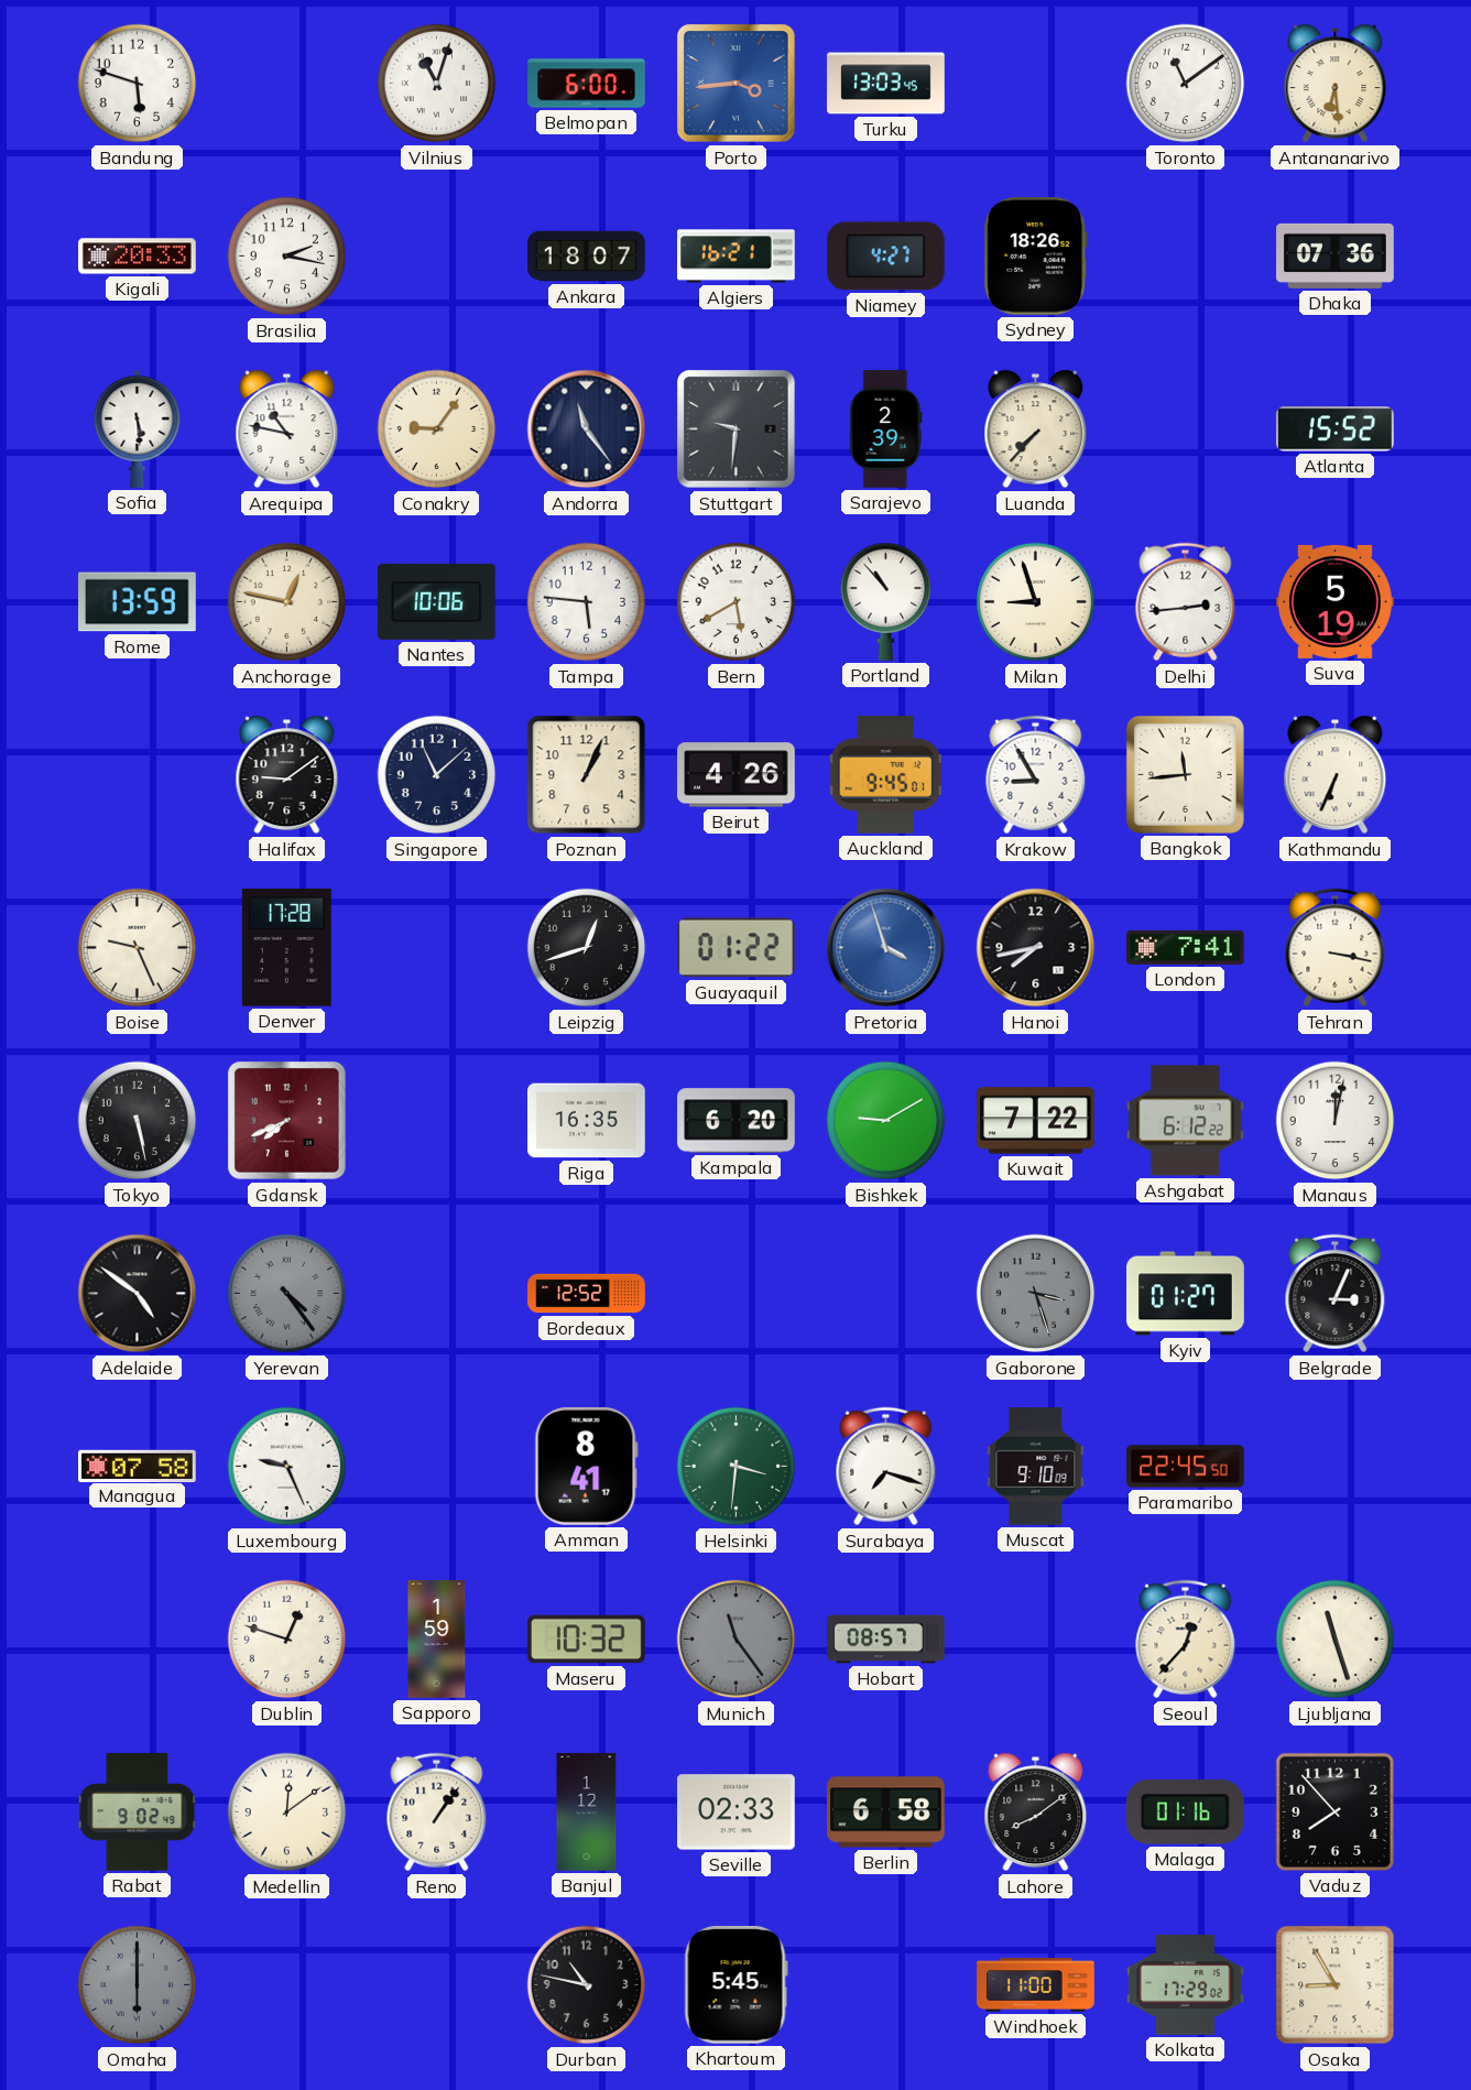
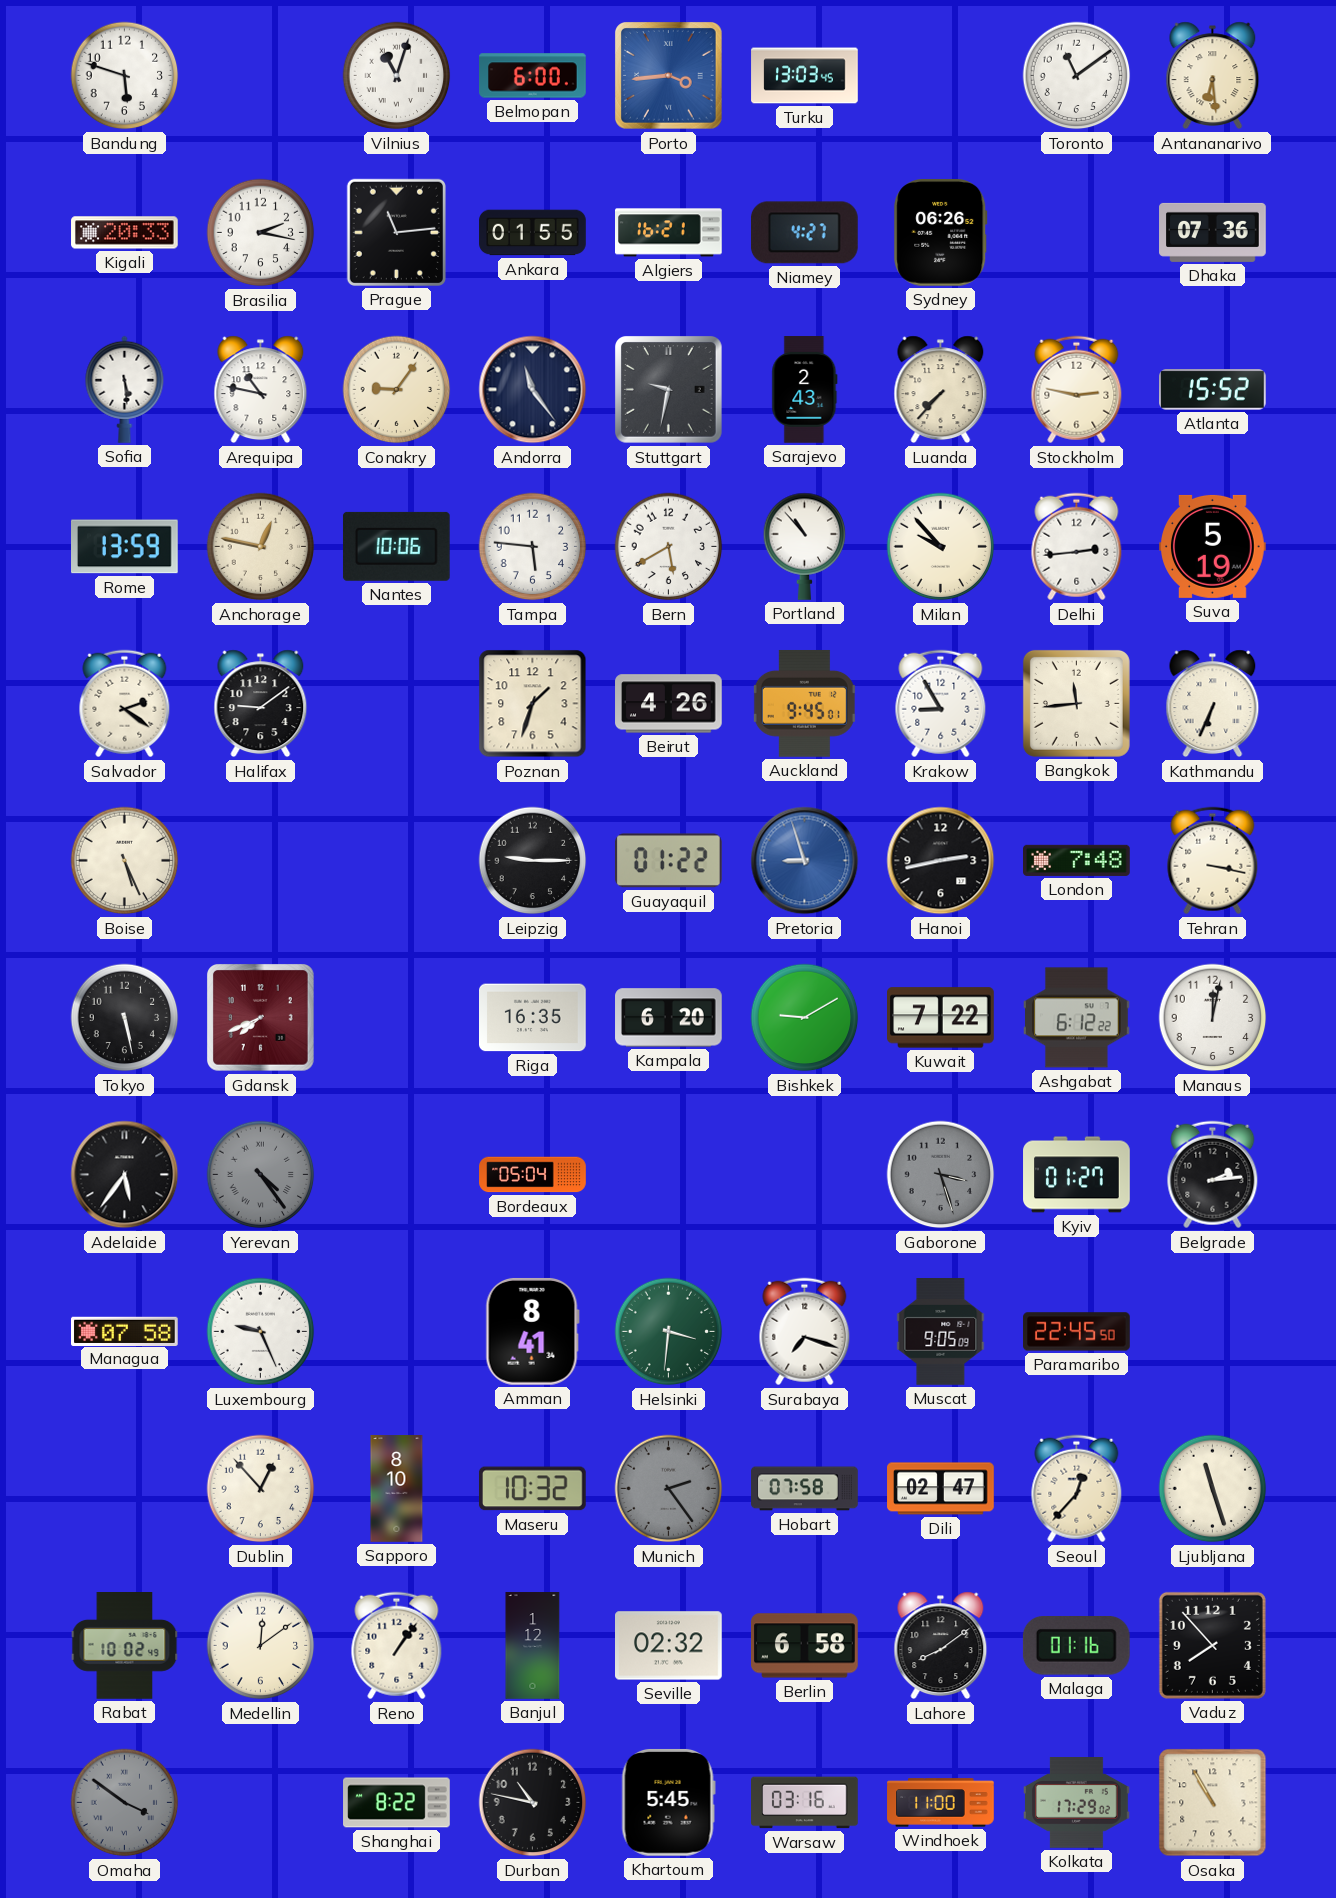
Prague: none -> 11:14 (396, 232)
Ankara: 18:07 -> 01:55 (533, 233)
Sydney: 18:26 -> 06:26 (941, 233)
Stuttgart: 9:31 -> 9:32 (669, 390)
Sarajevo: 2:39 -> 2:43 (805, 390)
Stockholm: none -> 2:47 (1077, 390)
Milan: 8:57 -> 9:53 (941, 547)
Salvador: none -> 2:21 (125, 704)
Singapore: 11:08 -> none (437, 775)
Poznan: 1:04 -> 1:33 (533, 704)
Boise: 9:26 -> 5:26 (125, 861)
Denver: 17:28 -> none (286, 947)
Leipzig: 12:42 -> 9:15 (533, 861)
Pretoria: 3:57 -> 8:57 (805, 861)
Hanoi: 7:43 -> 2:43 (941, 861)
London: 7:41 -> 7:48 (1077, 860)
Adelaide: 4:51 -> 5:36 (125, 1175)
Bordeaux: 12:52 -> 05:04 (533, 1175)
Belgrade: 3:04 -> 2:14 (1213, 1175)
Amman: 8:41:17 -> 8:41:34 (532, 1331)
Muscat: 9:10 -> 9:05 (941, 1332)
Dublin: 12:48 -> 12:53 (261, 1489)
Sapporo: 1:59 -> 8:10 (397, 1489)
Munich: 11:24 -> 2:24 (669, 1489)
Hobart: 08:57 -> 07:58 (805, 1489)
Dili: none -> 02:47 (941, 1489)
Rabat: 9:02 -> 10:02 (125, 1646)
Seville: 02:33 -> 02:32 (669, 1646)
Omaha: 6:00 -> 3:51 (125, 1803)
Shanghai: none -> 8:22 (397, 1803)
Warsaw: none -> 03:16 (805, 1803)
Osaka: 8:55 -> 10:55 (1213, 1803)
